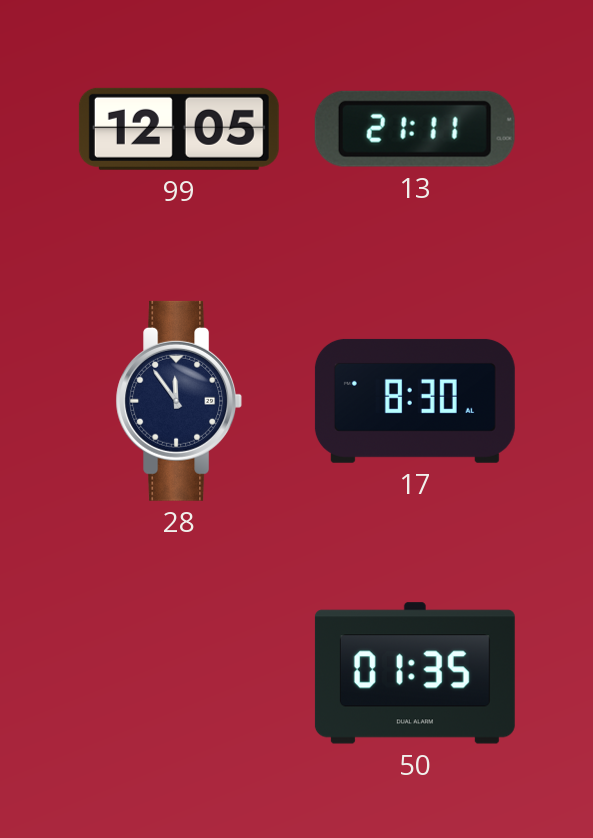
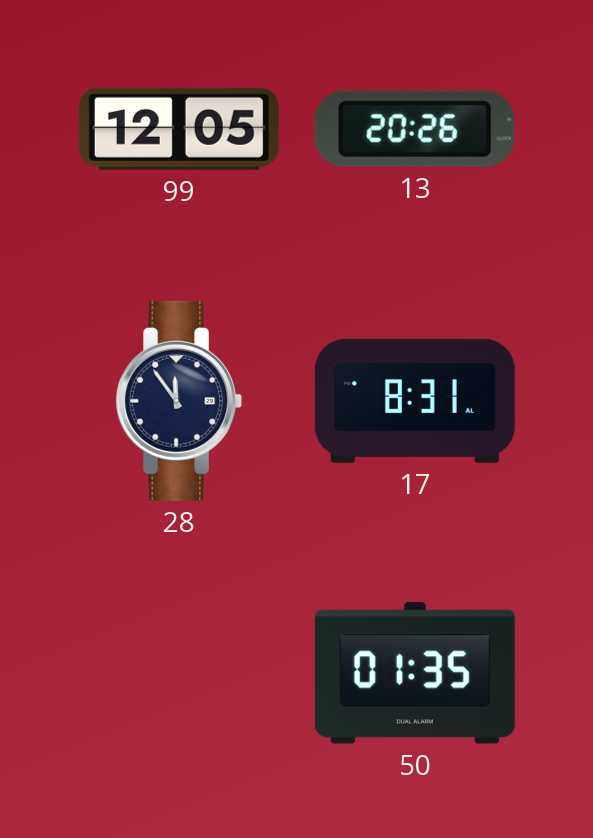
13: 21:11 -> 20:26 (415, 129)
17: 8:30 -> 8:31 (415, 401)
